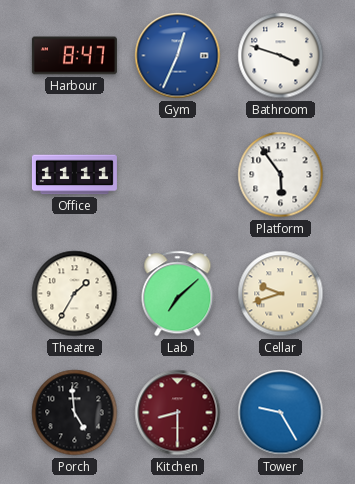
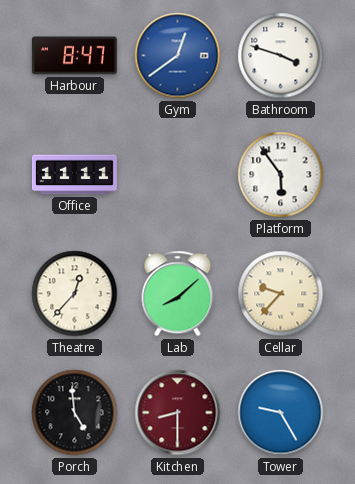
Gym: 12:34 -> 12:39 (178, 56)
Theatre: 1:35 -> 12:37 (75, 294)
Lab: 7:08 -> 8:08 (178, 294)
Cellar: 9:42 -> 9:37 (281, 294)
